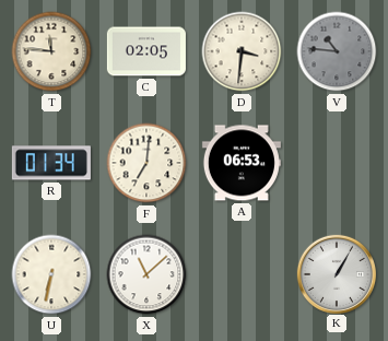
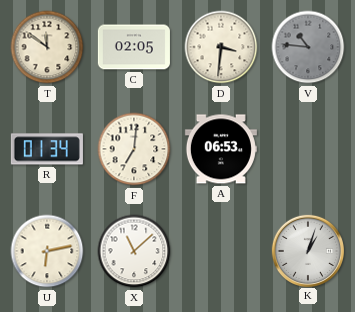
T: 11:46 -> 11:51 (47, 47)
U: 6:32 -> 6:13 (47, 251)
K: 1:05 -> 1:03 (307, 250)
